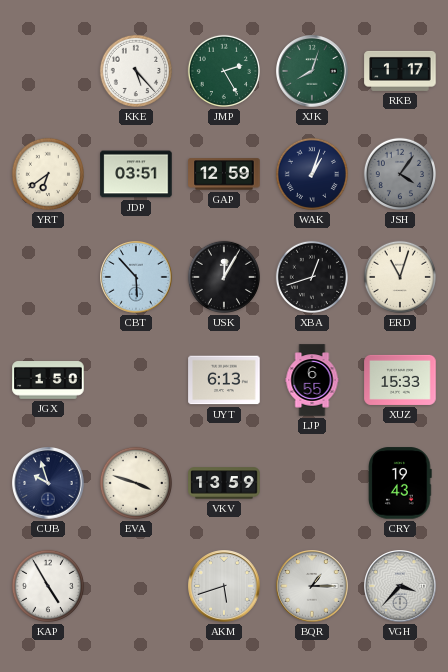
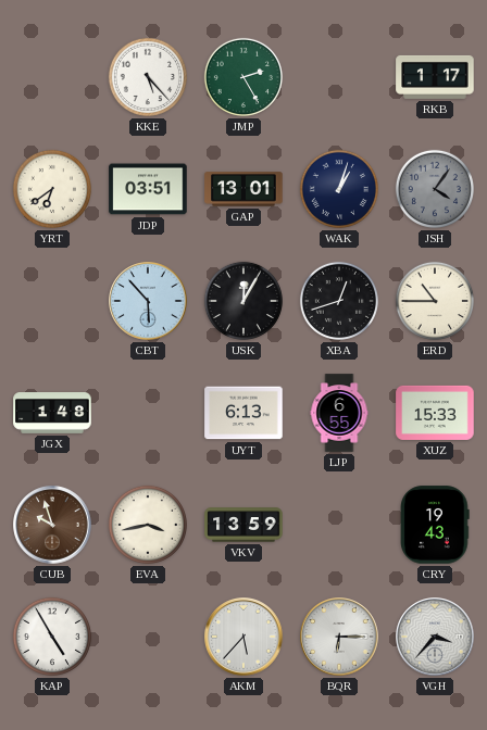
XJK: 8:03 -> none (312, 71)
GAP: 12:59 -> 13:01 (243, 189)
ERD: 11:03 -> 10:45 (435, 301)
JGX: 1:50 -> 1:48 (52, 414)
CUB dial: navy -> brown (52, 525)
EVA: 3:48 -> 3:43 (148, 525)
AKM: 5:42 -> 5:37 (243, 637)
BQR: 1:15 -> 6:15 (339, 637)
